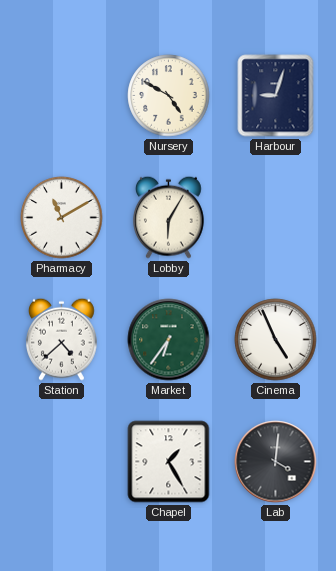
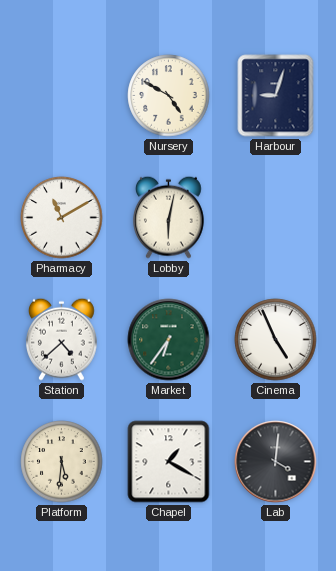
Lobby: 6:05 -> 6:02 (168, 217)
Platform: none -> 5:31 (62, 462)
Chapel: 1:25 -> 1:20 (169, 462)
